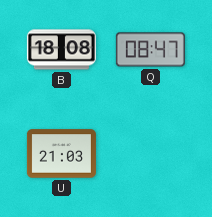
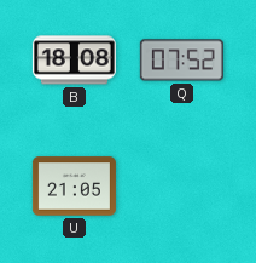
Q: 08:47 -> 07:52 (181, 61)
U: 21:03 -> 21:05 (74, 187)
